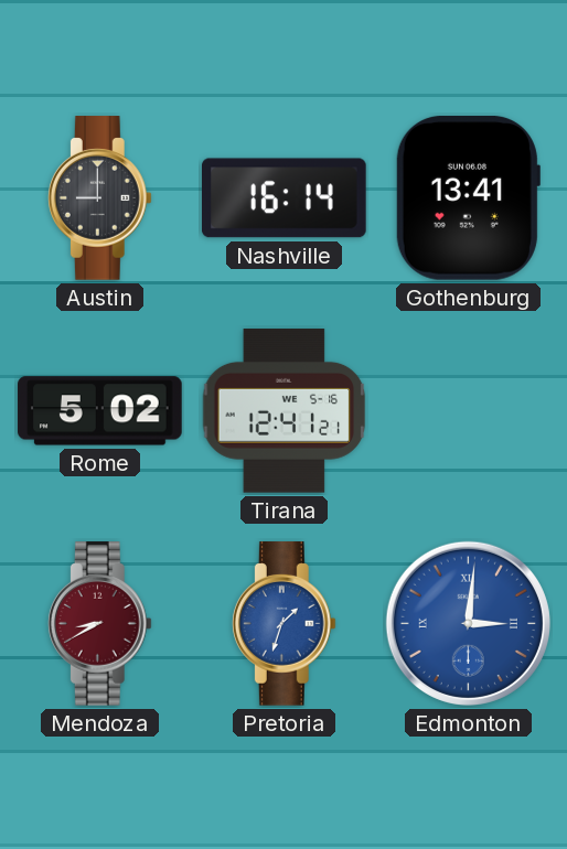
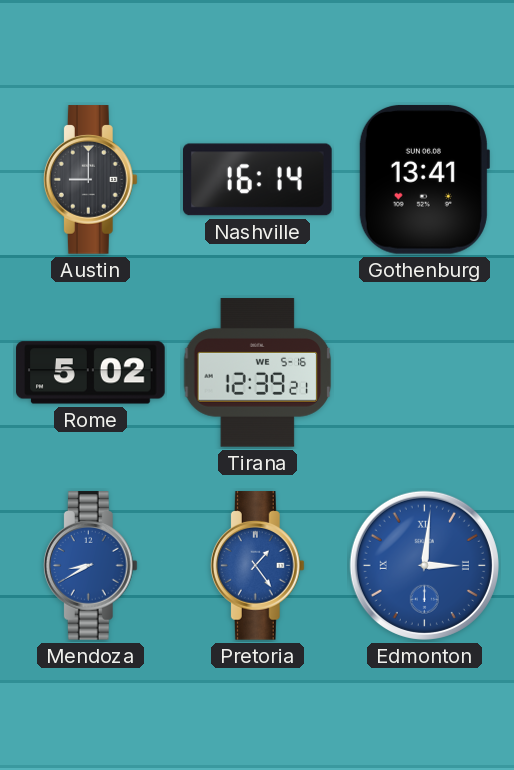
Tirana: 12:41 -> 12:39 (258, 373)
Mendoza dial: burgundy -> blue (90, 566)
Pretoria: 1:33 -> 1:24 (257, 566)
